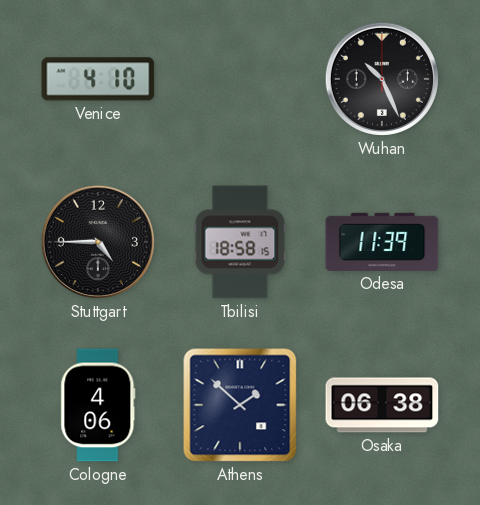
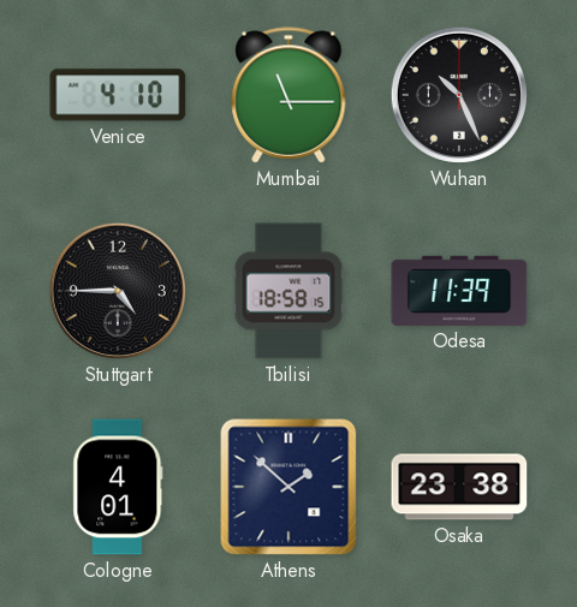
Mumbai: none -> 11:15 (288, 95)
Cologne: 4:06 -> 4:01 (118, 487)
Osaka: 06:38 -> 23:38 (459, 487)
